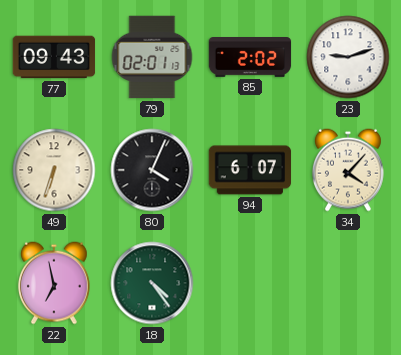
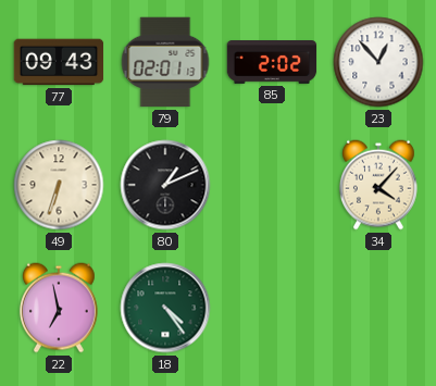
23: 9:12 -> 12:53 (378, 62)
80: 4:04 -> 1:11 (165, 185)
94: 6:07 -> none (250, 170)
